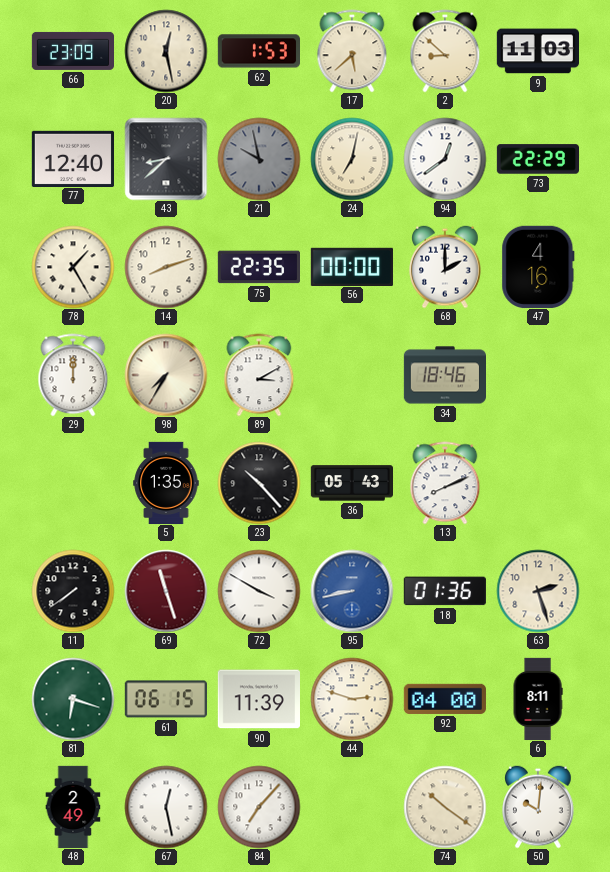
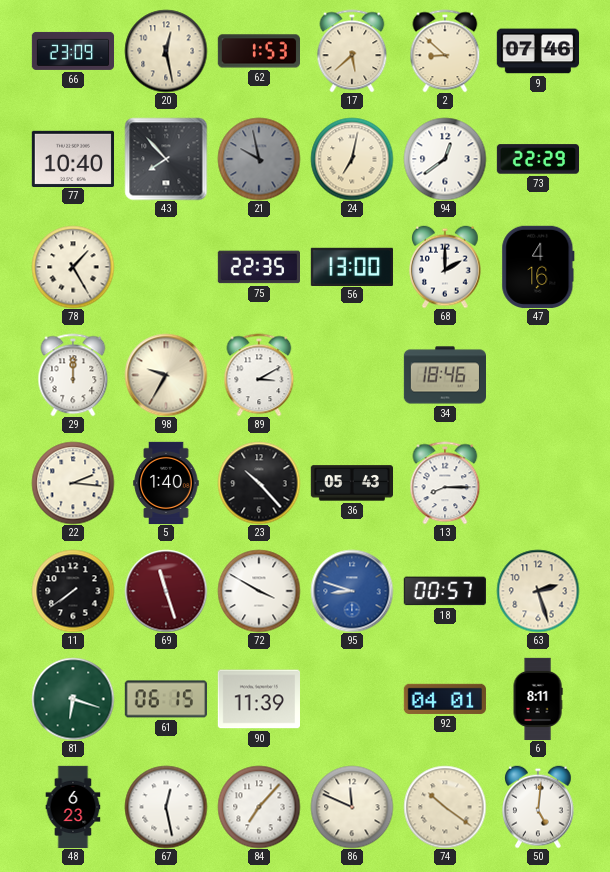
9: 11:03 -> 07:46 (537, 51)
77: 12:40 -> 10:40 (72, 158)
43: 8:38 -> 7:53 (166, 159)
14: 8:12 -> none (166, 267)
56: 00:00 -> 13:00 (352, 266)
98: 7:35 -> 9:35 (166, 375)
22: none -> 2:16 (73, 483)
5: 1:35 -> 1:40 (166, 483)
13: 8:11 -> 8:15 (445, 483)
95: 8:43 -> 8:48 (352, 591)
18: 01:36 -> 00:57 (445, 591)
44: 2:48 -> none (352, 699)
92: 04:00 -> 04:01 (445, 699)
48: 2:49 -> 6:23 (73, 807)
86: none -> 11:49 (352, 807)
50: 10:01 -> 5:01 (538, 807)
